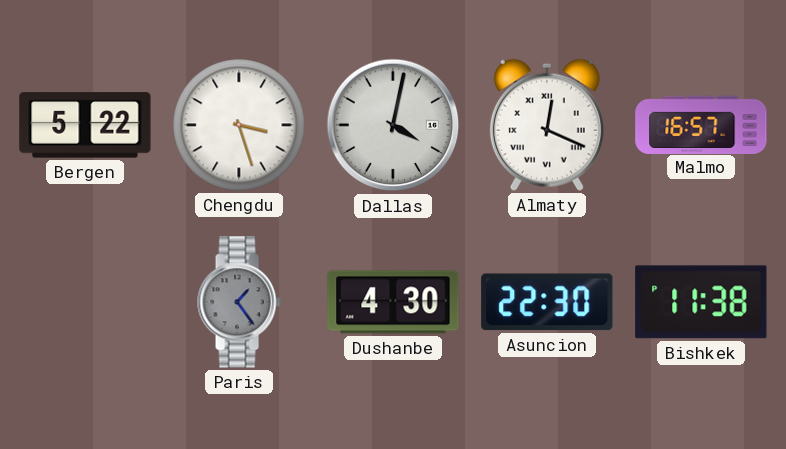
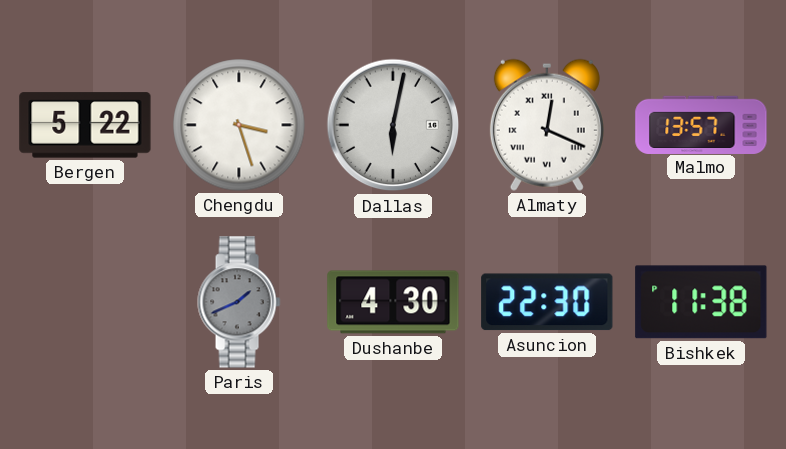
Dallas: 4:02 -> 6:02 (393, 125)
Malmo: 16:57 -> 13:57 (701, 124)
Paris: 1:24 -> 1:41 (239, 302)
